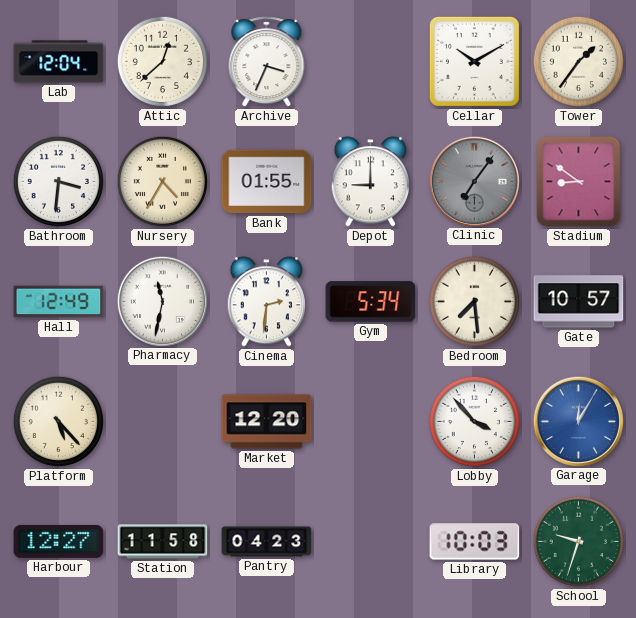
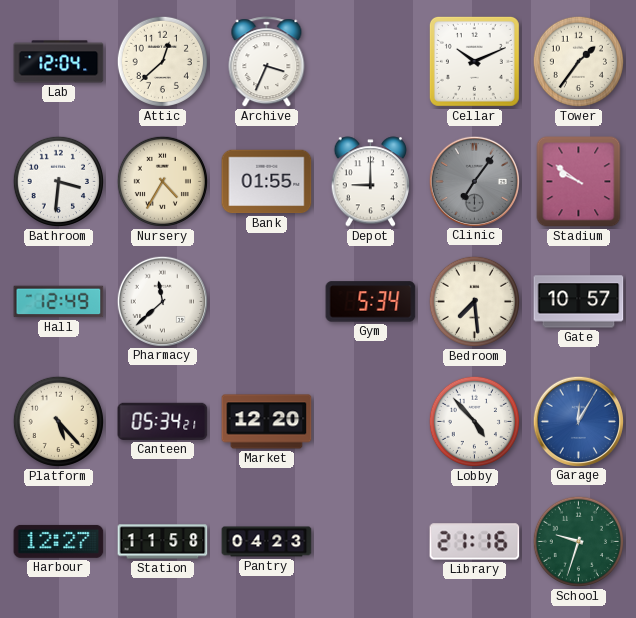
Cellar: 10:10 -> 10:11 (474, 61)
Stadium: 8:51 -> 9:51 (579, 182)
Pharmacy: 11:32 -> 11:38 (162, 301)
Cinema: 2:31 -> none (266, 302)
Canteen: none -> 05:34 (163, 421)
Lobby: 3:53 -> 4:53 (474, 421)
Library: 10:03 -> 21:16 (475, 542)
